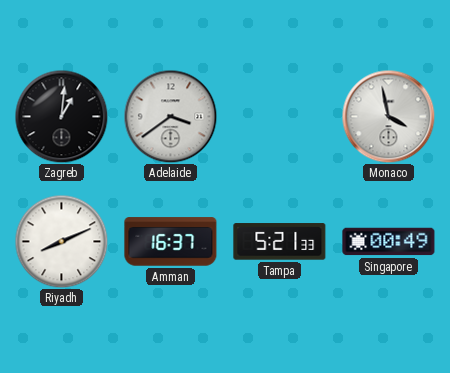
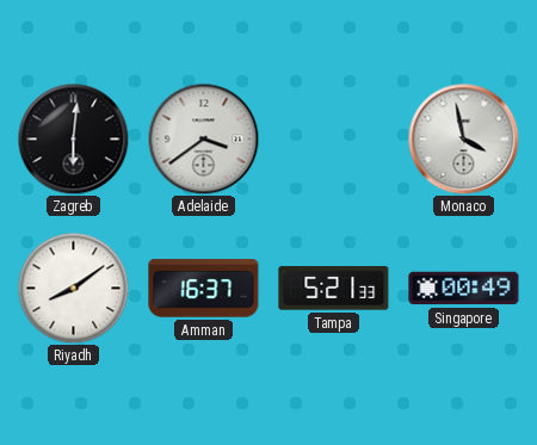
Zagreb: 1:01 -> 6:01 (73, 138)
Riyadh: 8:11 -> 8:09 (73, 288)
